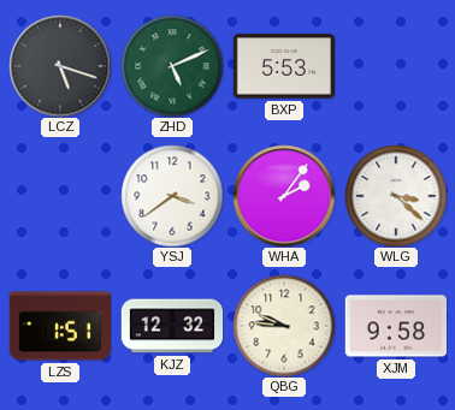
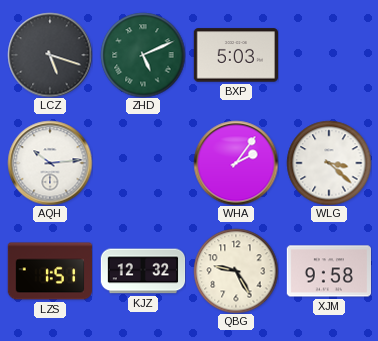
BXP: 5:53 -> 5:03 (235, 55)
AQH: none -> 10:14 (50, 163)
YSJ: 3:39 -> none (172, 196)
QBG: 9:46 -> 9:25 (236, 271)
